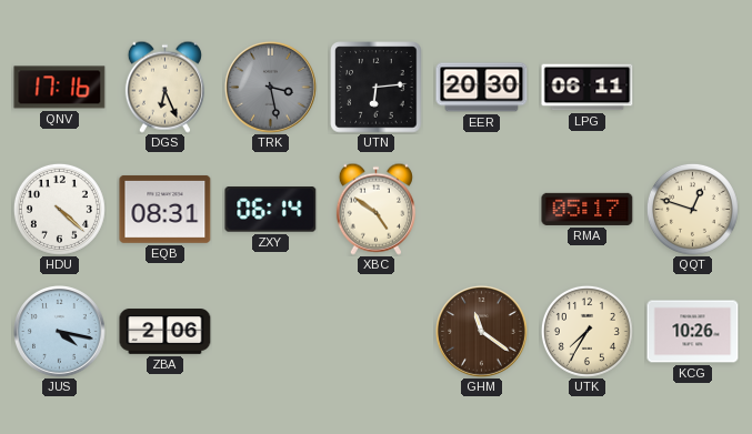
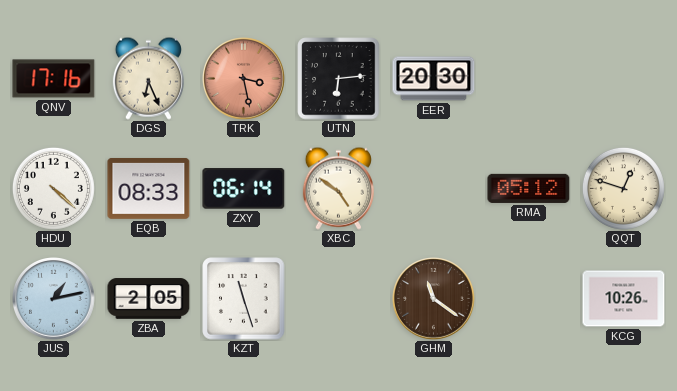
TRK dial: grey -> salmon (244, 79)
LPG: 06:11 -> none (588, 88)
EQB: 08:31 -> 08:33 (149, 188)
RMA: 05:17 -> 05:12 (529, 188)
JUS: 4:17 -> 1:13 (54, 299)
ZBA: 2:06 -> 2:05 (149, 299)
KZT: none -> 11:27 (244, 299)
UTK: 7:35 -> none (586, 331)
